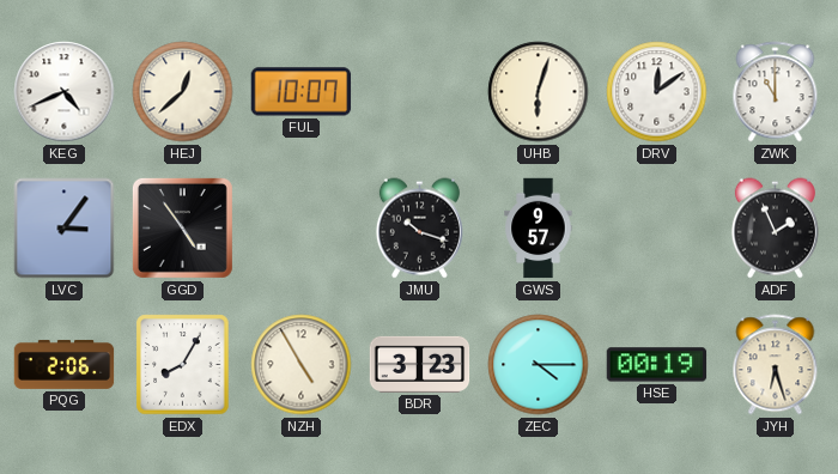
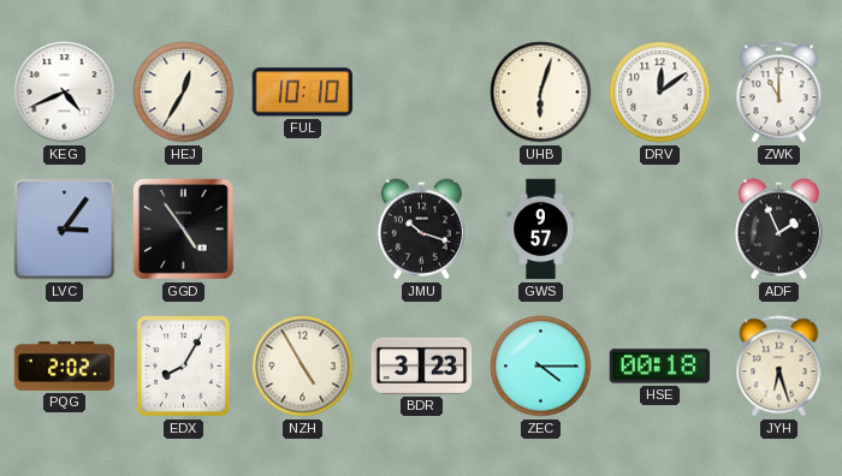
HEJ: 12:38 -> 12:35 (184, 93)
FUL: 10:07 -> 10:10 (303, 93)
PQG: 2:06 -> 2:02 (65, 365)
HSE: 00:19 -> 00:18 (660, 367)
